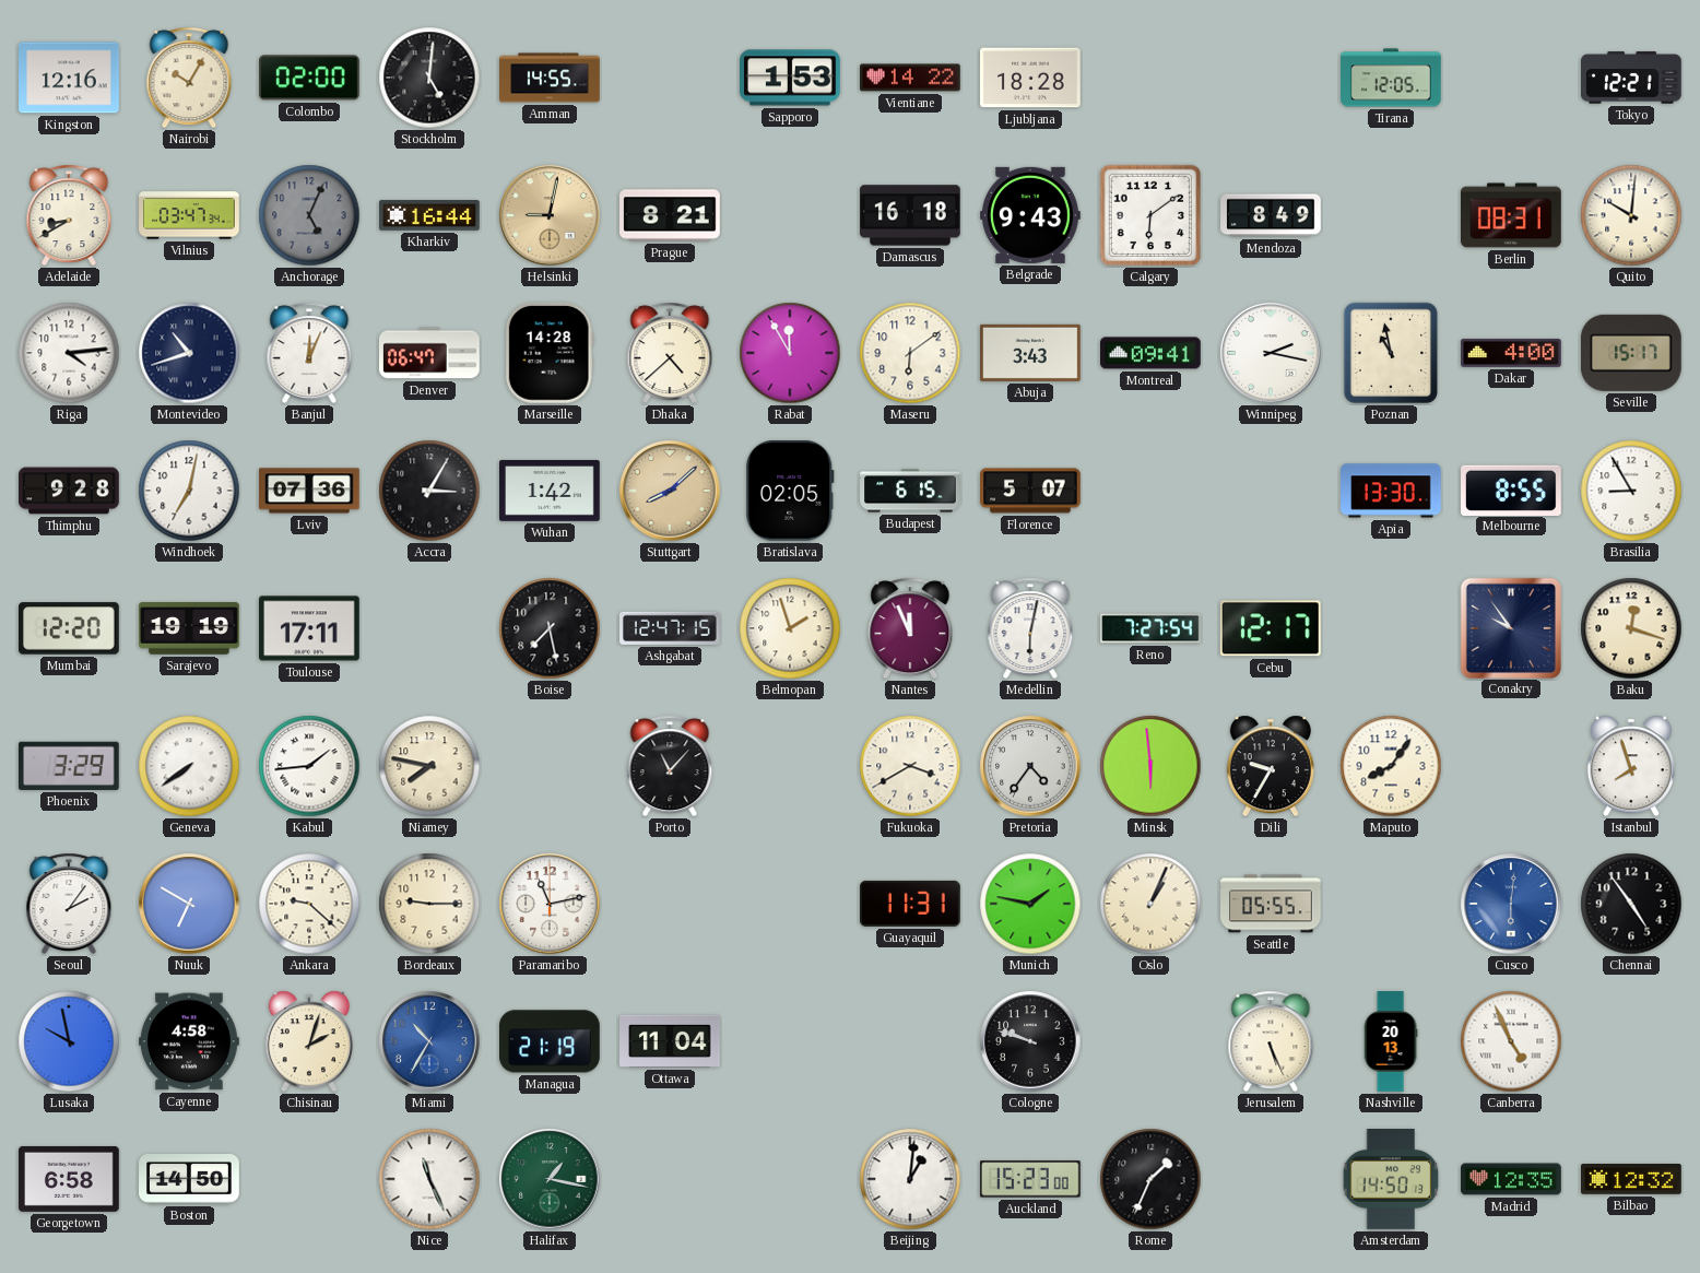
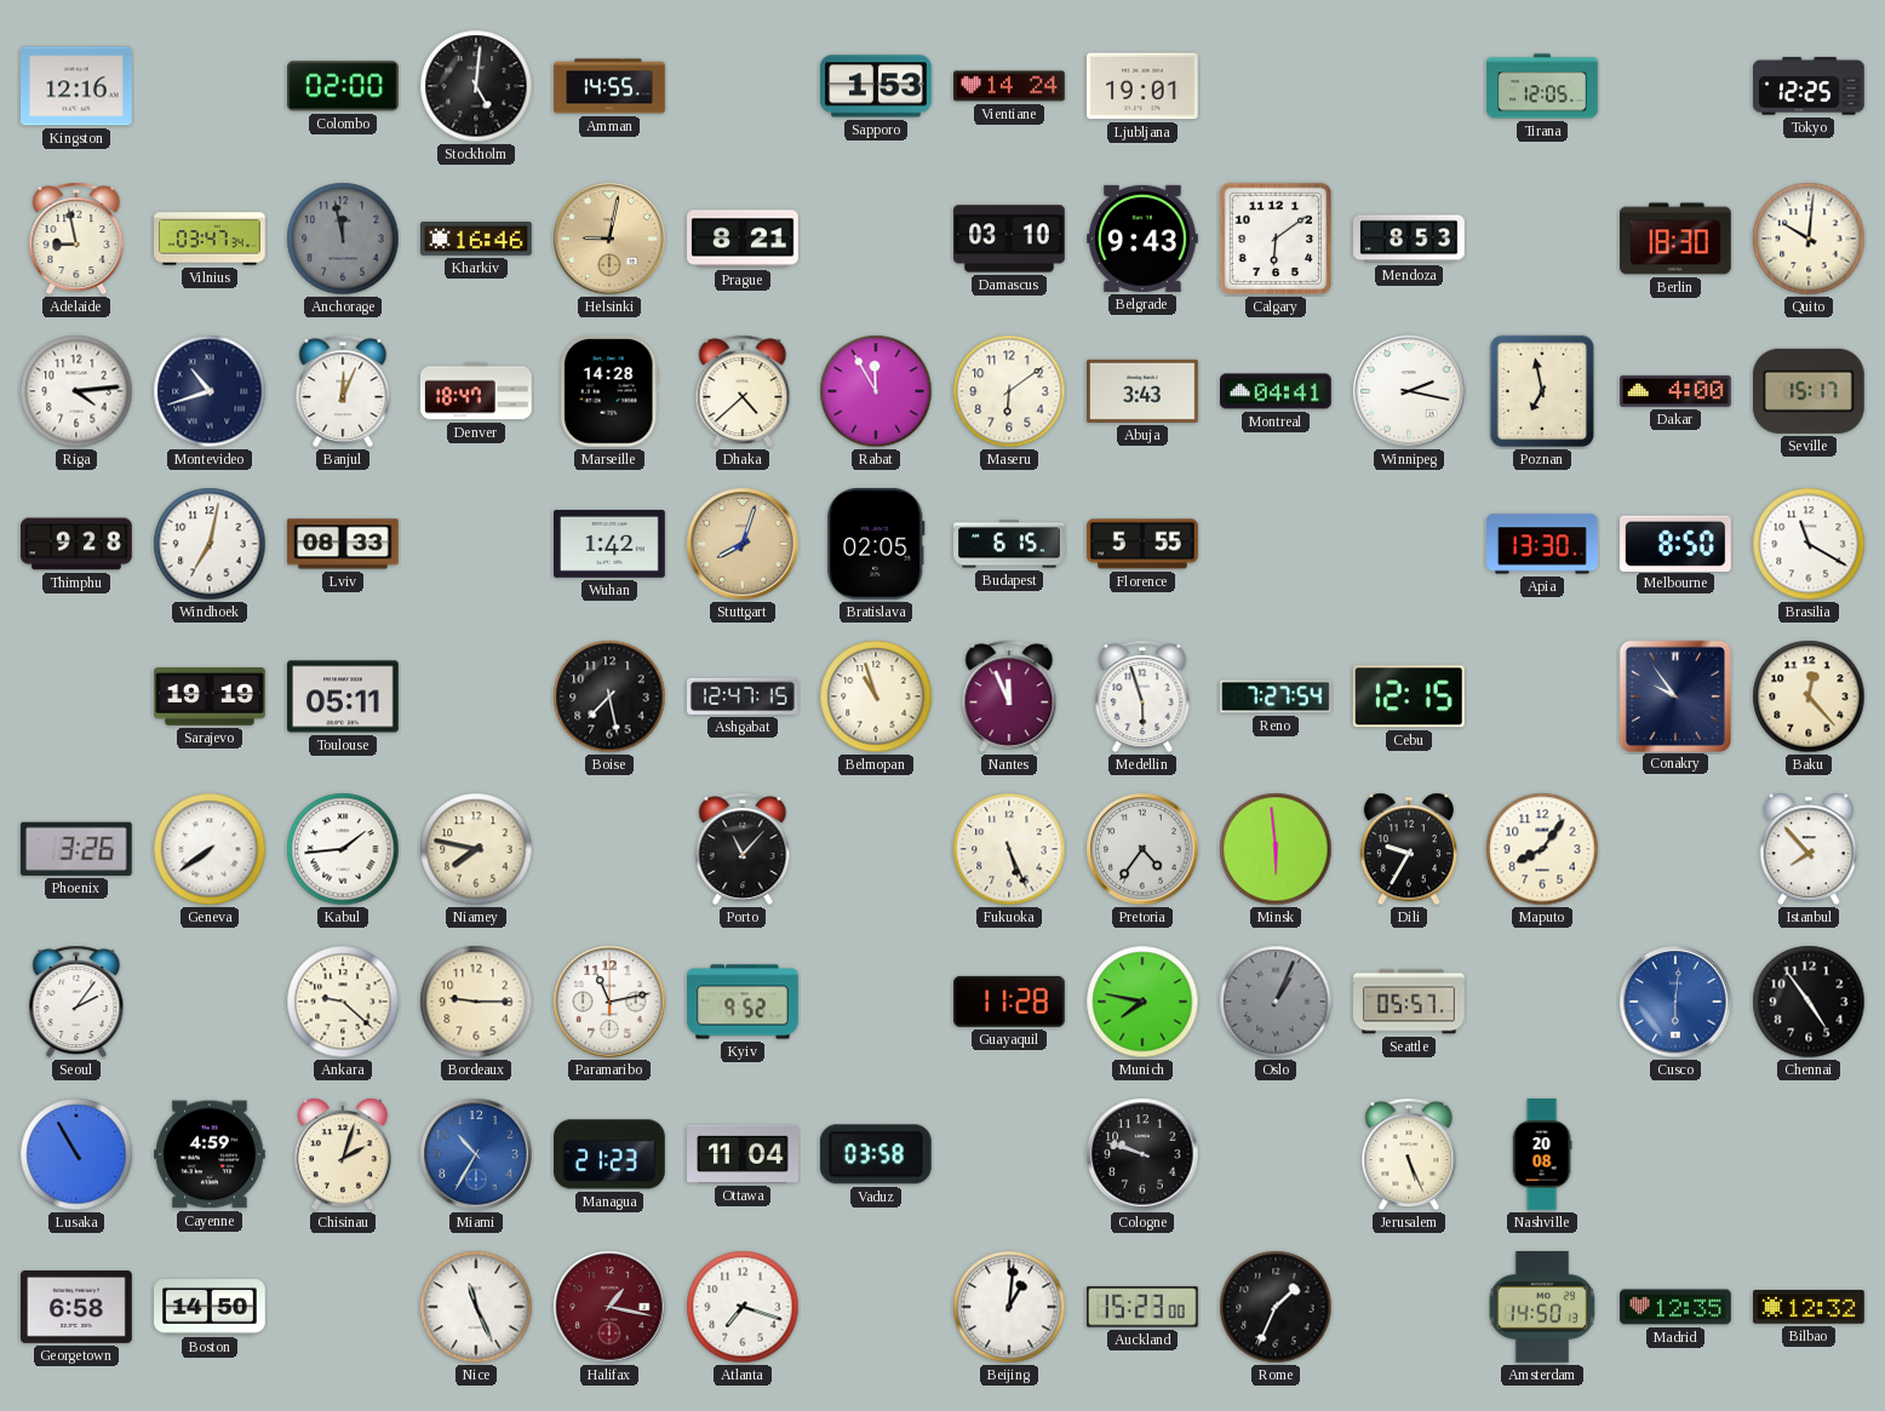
Nairobi: 10:05 -> none (189, 78)
Vientiane: 14:22 -> 14:24 (1010, 86)
Ljubljana: 18:28 -> 19:01 (1144, 86)
Tokyo: 12:21 -> 12:25 (1810, 86)
Adelaide: 8:40 -> 8:58 (76, 239)
Anchorage: 5:04 -> 11:58 (343, 239)
Kharkiv: 16:44 -> 16:46 (477, 240)
Damascus: 16:18 -> 03:10 (1009, 239)
Mendoza: 8:49 -> 8:53 (1409, 239)
Berlin: 08:31 -> 18:30 (1677, 239)
Denver: 06:47 -> 18:47 (477, 391)
Montreal: 09:41 -> 04:41 (1277, 391)
Poznan: 10:58 -> 6:58 (1542, 391)
Lviv: 07:36 -> 08:33 (344, 544)
Accra: 3:05 -> none (429, 491)
Stuttgart: 8:08 -> 8:03 (743, 544)
Florence: 5:07 -> 5:55 (1144, 544)
Melbourne: 8:55 -> 8:50 (1677, 543)
Brasilia: 8:55 -> 11:20 (1809, 544)
Mumbai: 12:20 -> none (70, 628)
Toulouse: 17:11 -> 05:11 (344, 696)
Belmopan: 1:57 -> 10:57 (876, 696)
Medellin: 6:02 -> 5:57 (1142, 696)
Cebu: 12:17 -> 12:15 (1409, 696)
Baku: 12:18 -> 12:23 (1809, 696)
Phoenix: 3:29 -> 3:26 (76, 849)
Fukuoka: 3:40 -> 5:26 (1009, 849)
Istanbul: 7:57 -> 7:53 (1809, 849)
Nuuk: 6:50 -> none (189, 904)
Kyiv: none -> 9:52 (743, 1002)
Guayaquil: 11:31 -> 11:28 (1010, 1002)
Munich: 1:47 -> 7:47 (1142, 1002)
Oslo dial: cream -> grey (1276, 1002)
Seattle: 05:55 -> 05:57 (1410, 1002)
Lusaka: 9:58 -> 10:55 (76, 1154)
Cayenne: 4:58 -> 4:59 (211, 1154)
Managua: 21:19 -> 21:23 (611, 1154)
Vaduz: none -> 03:58 (876, 1154)
Nashville: 20:13 -> 20:08 (1542, 1154)
Canberra: 4:56 -> none (1511, 1041)
Halifax dial: green -> burgundy (609, 1307)
Atlanta: none -> 7:18 (743, 1307)
